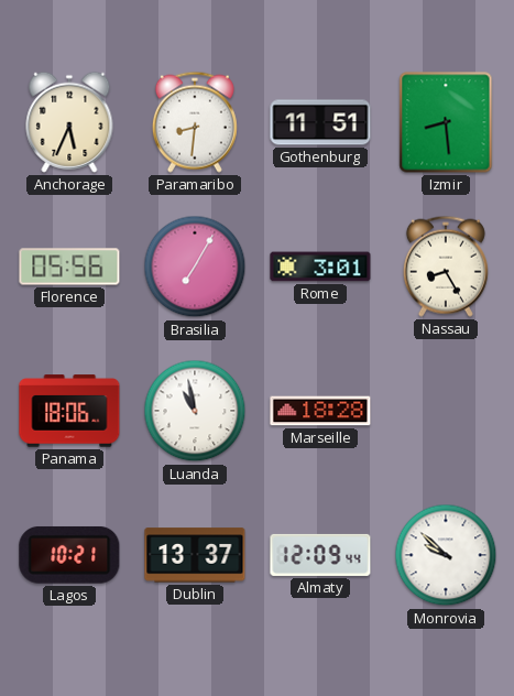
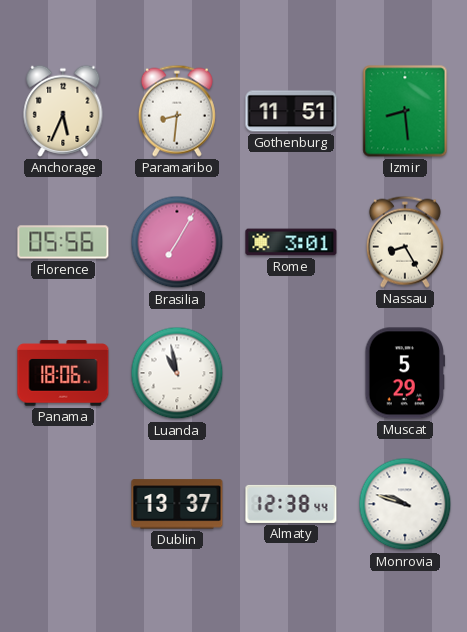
Marseille: 18:28 -> none (320, 411)
Muscat: none -> 5:29 (405, 373)
Lagos: 10:21 -> none (69, 555)
Almaty: 12:09 -> 12:38 (291, 504)
Monrovia: 9:52 -> 9:48 (405, 504)
